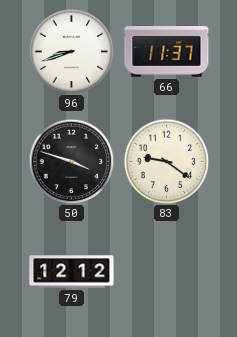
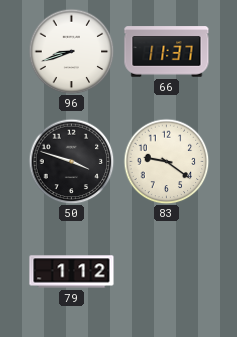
79: 12:12 -> 1:12 (72, 272)
